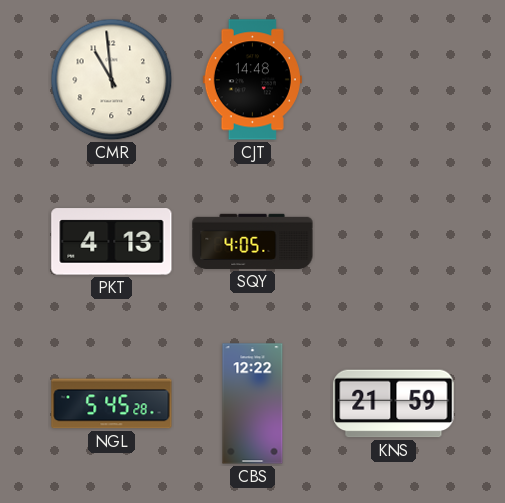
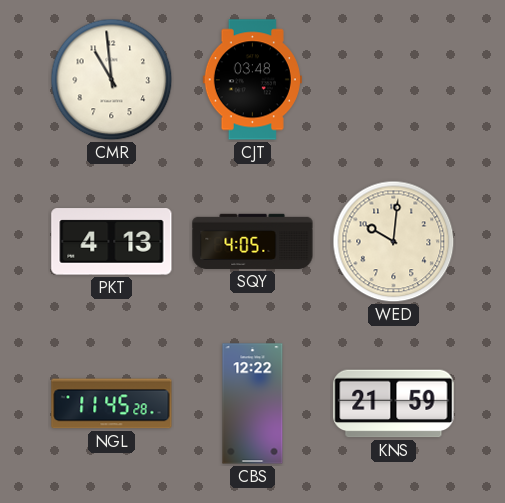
CJT: 14:48 -> 03:48 (252, 80)
WED: none -> 10:01 (394, 242)
NGL: 5:45 -> 11:45 (112, 404)
